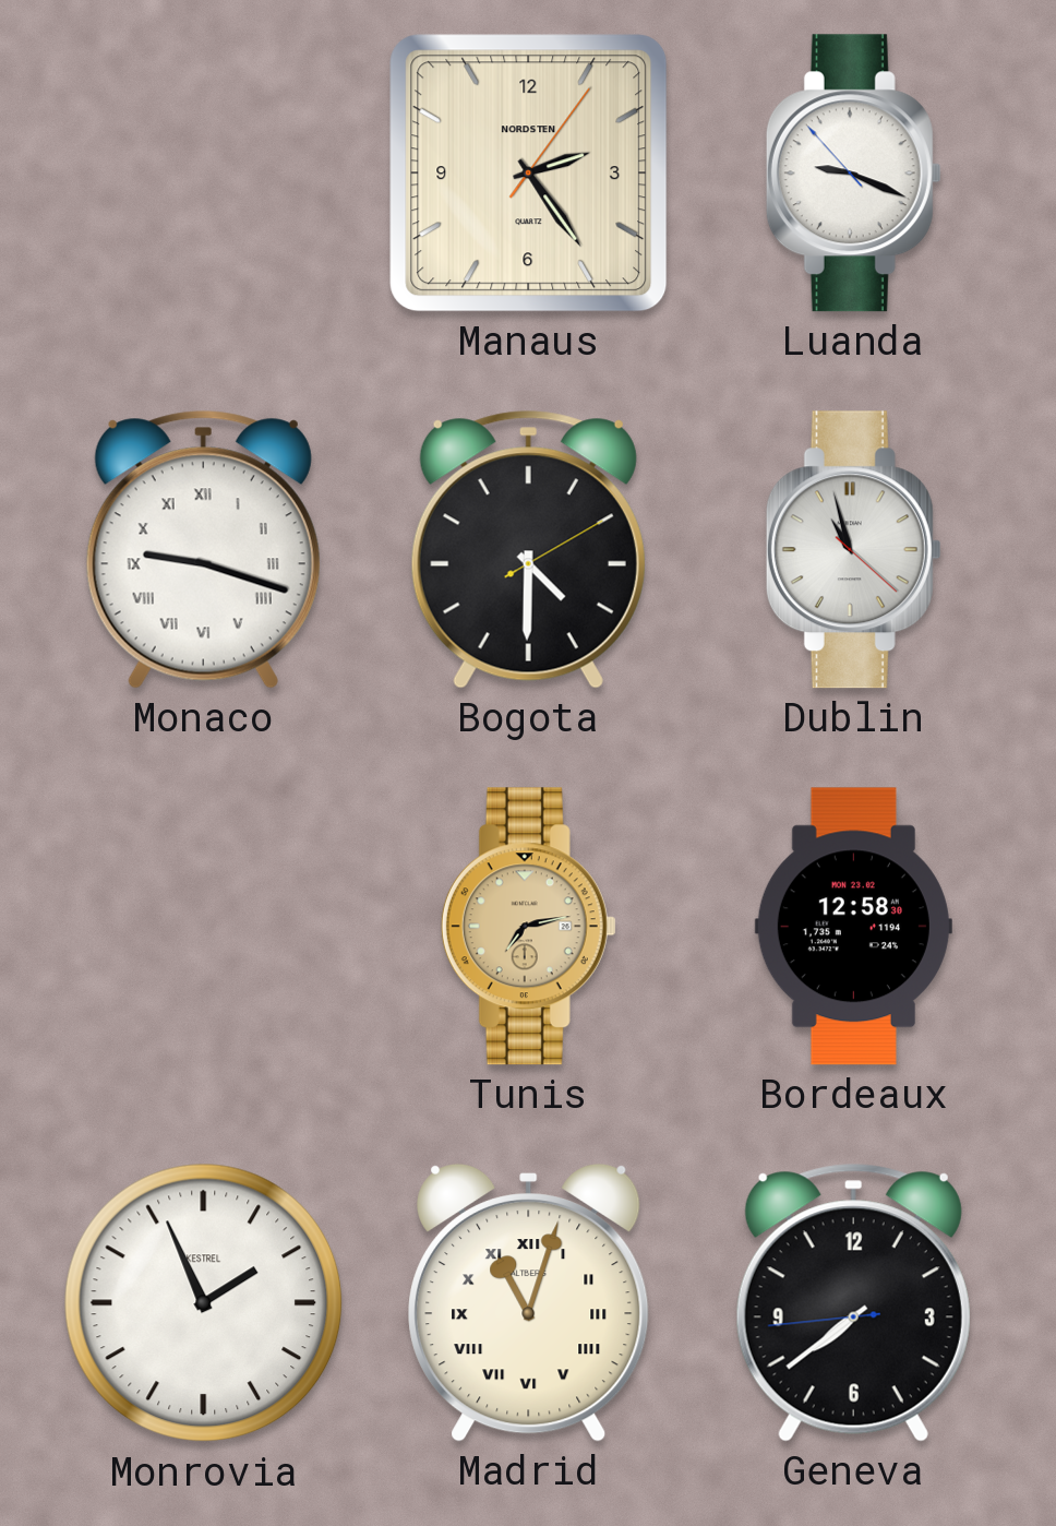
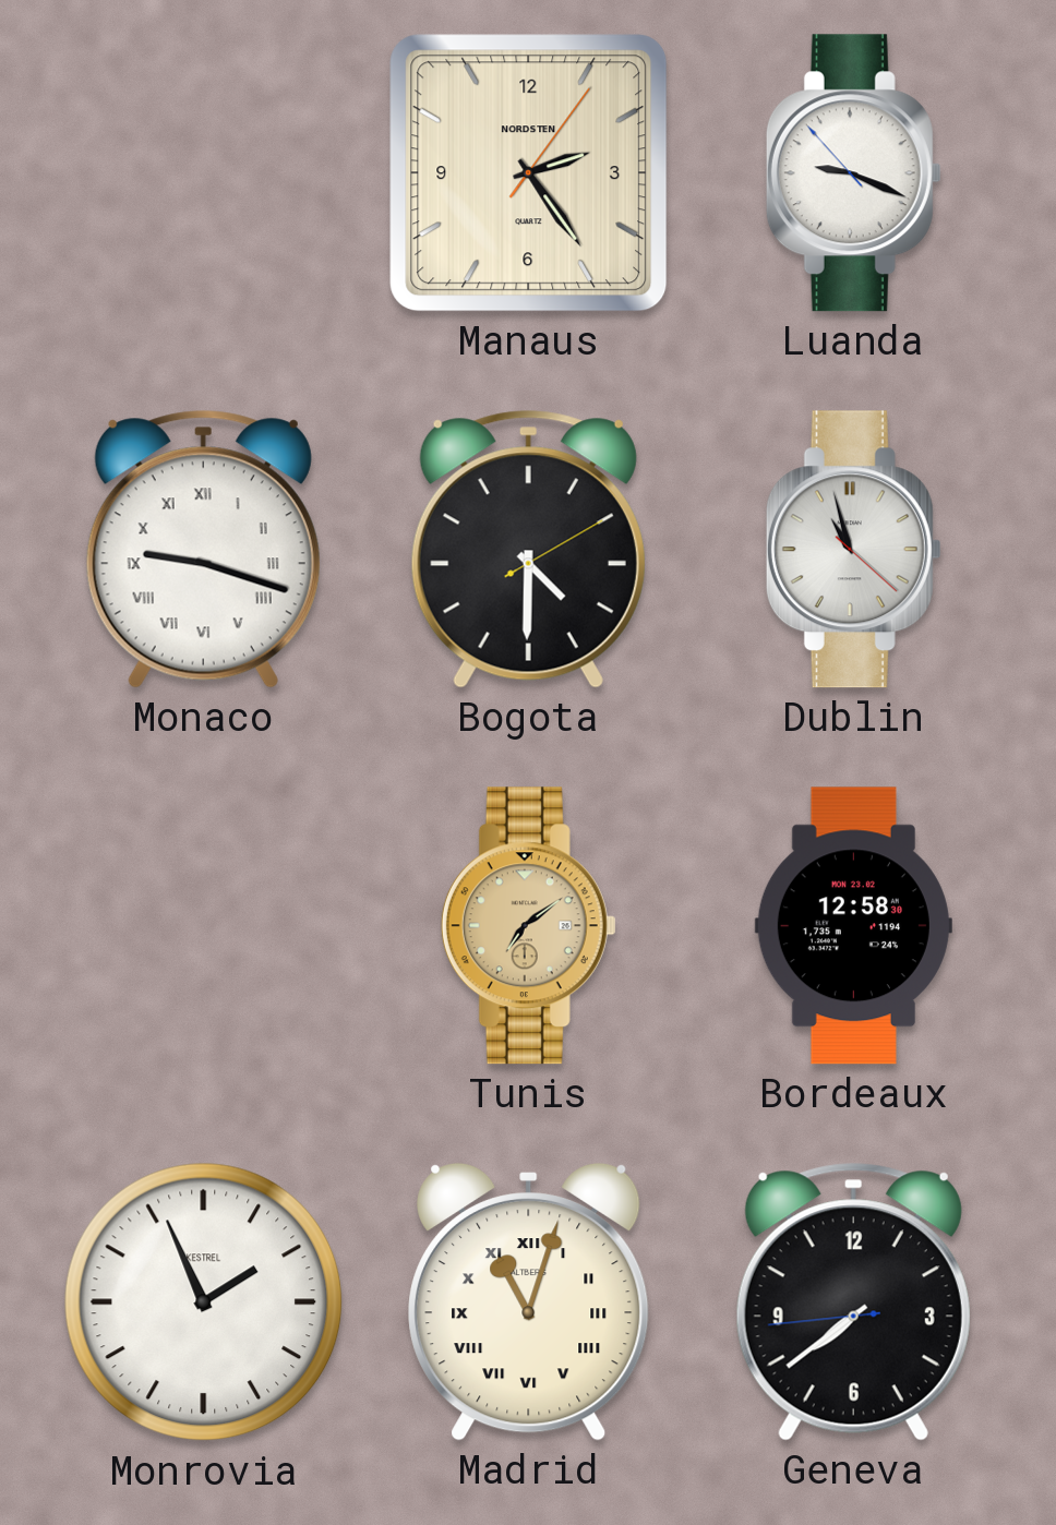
Tunis: 7:13 -> 7:09 (528, 926)
